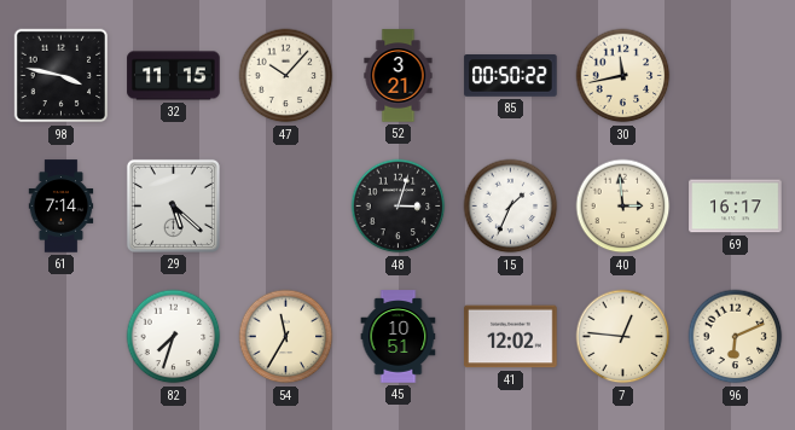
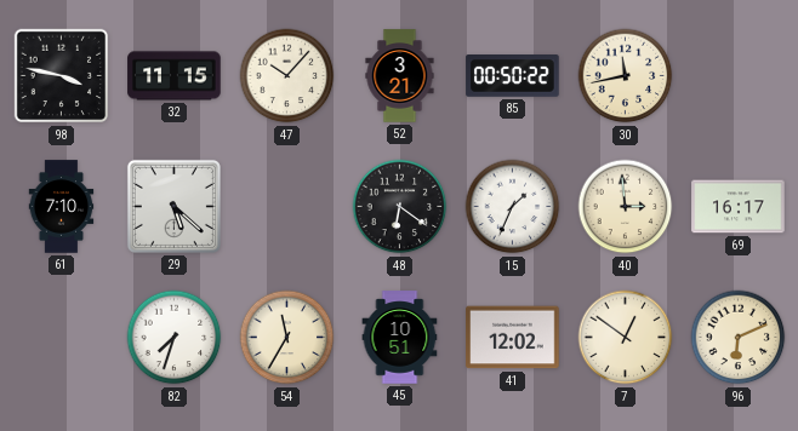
61: 7:14 -> 7:10 (62, 207)
48: 3:03 -> 6:21 (400, 207)
7: 12:46 -> 12:51 (626, 338)
